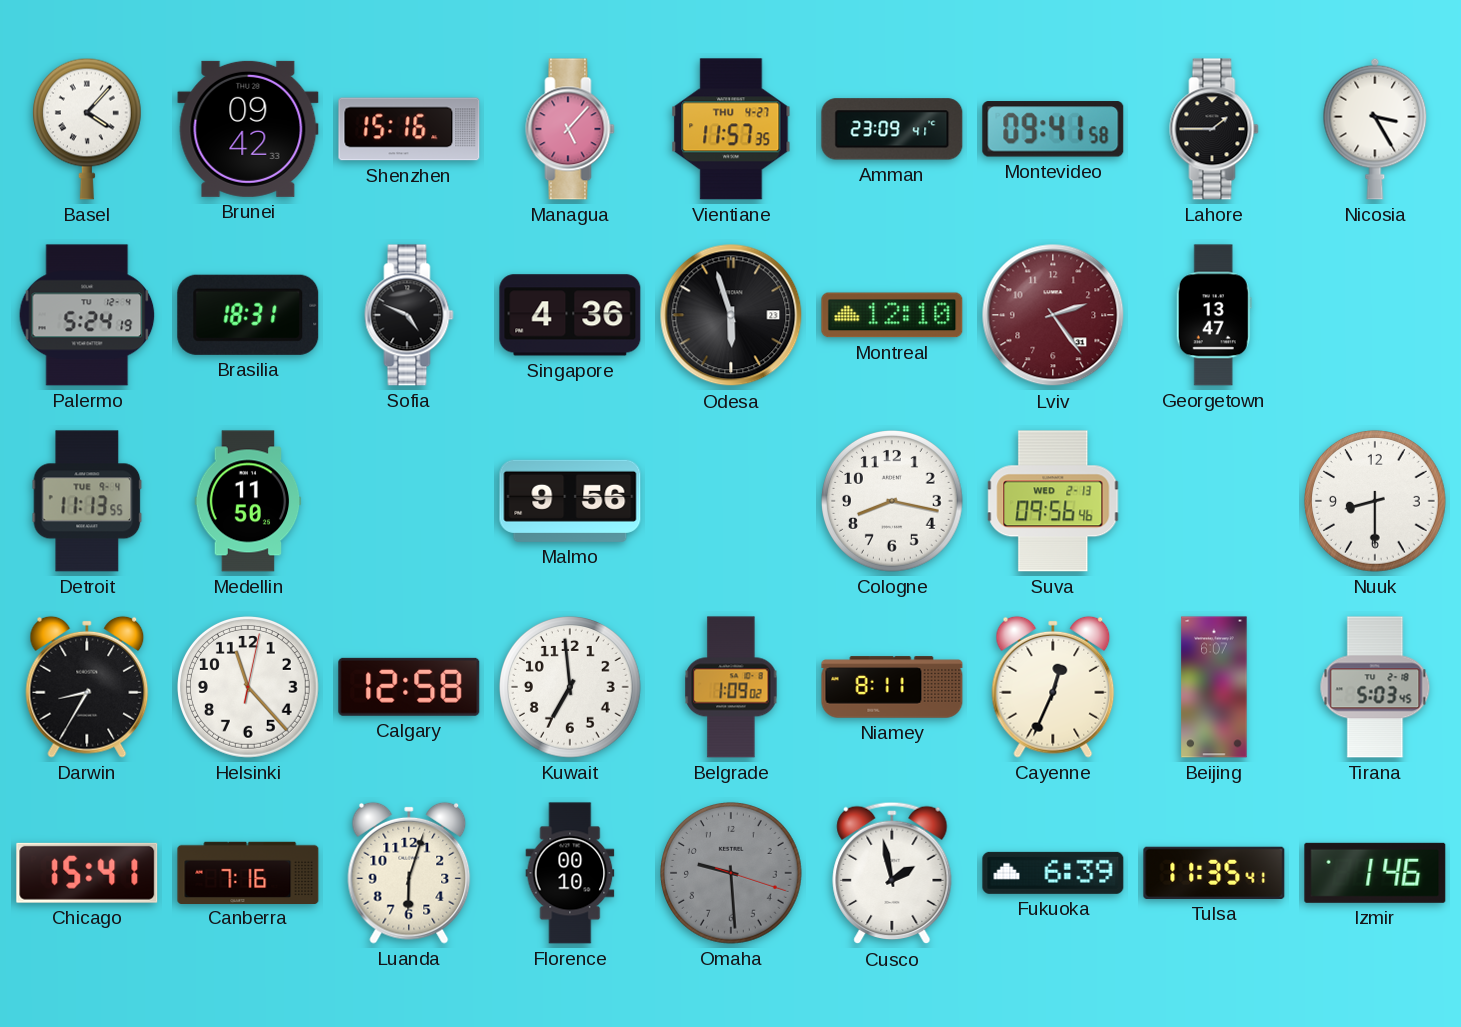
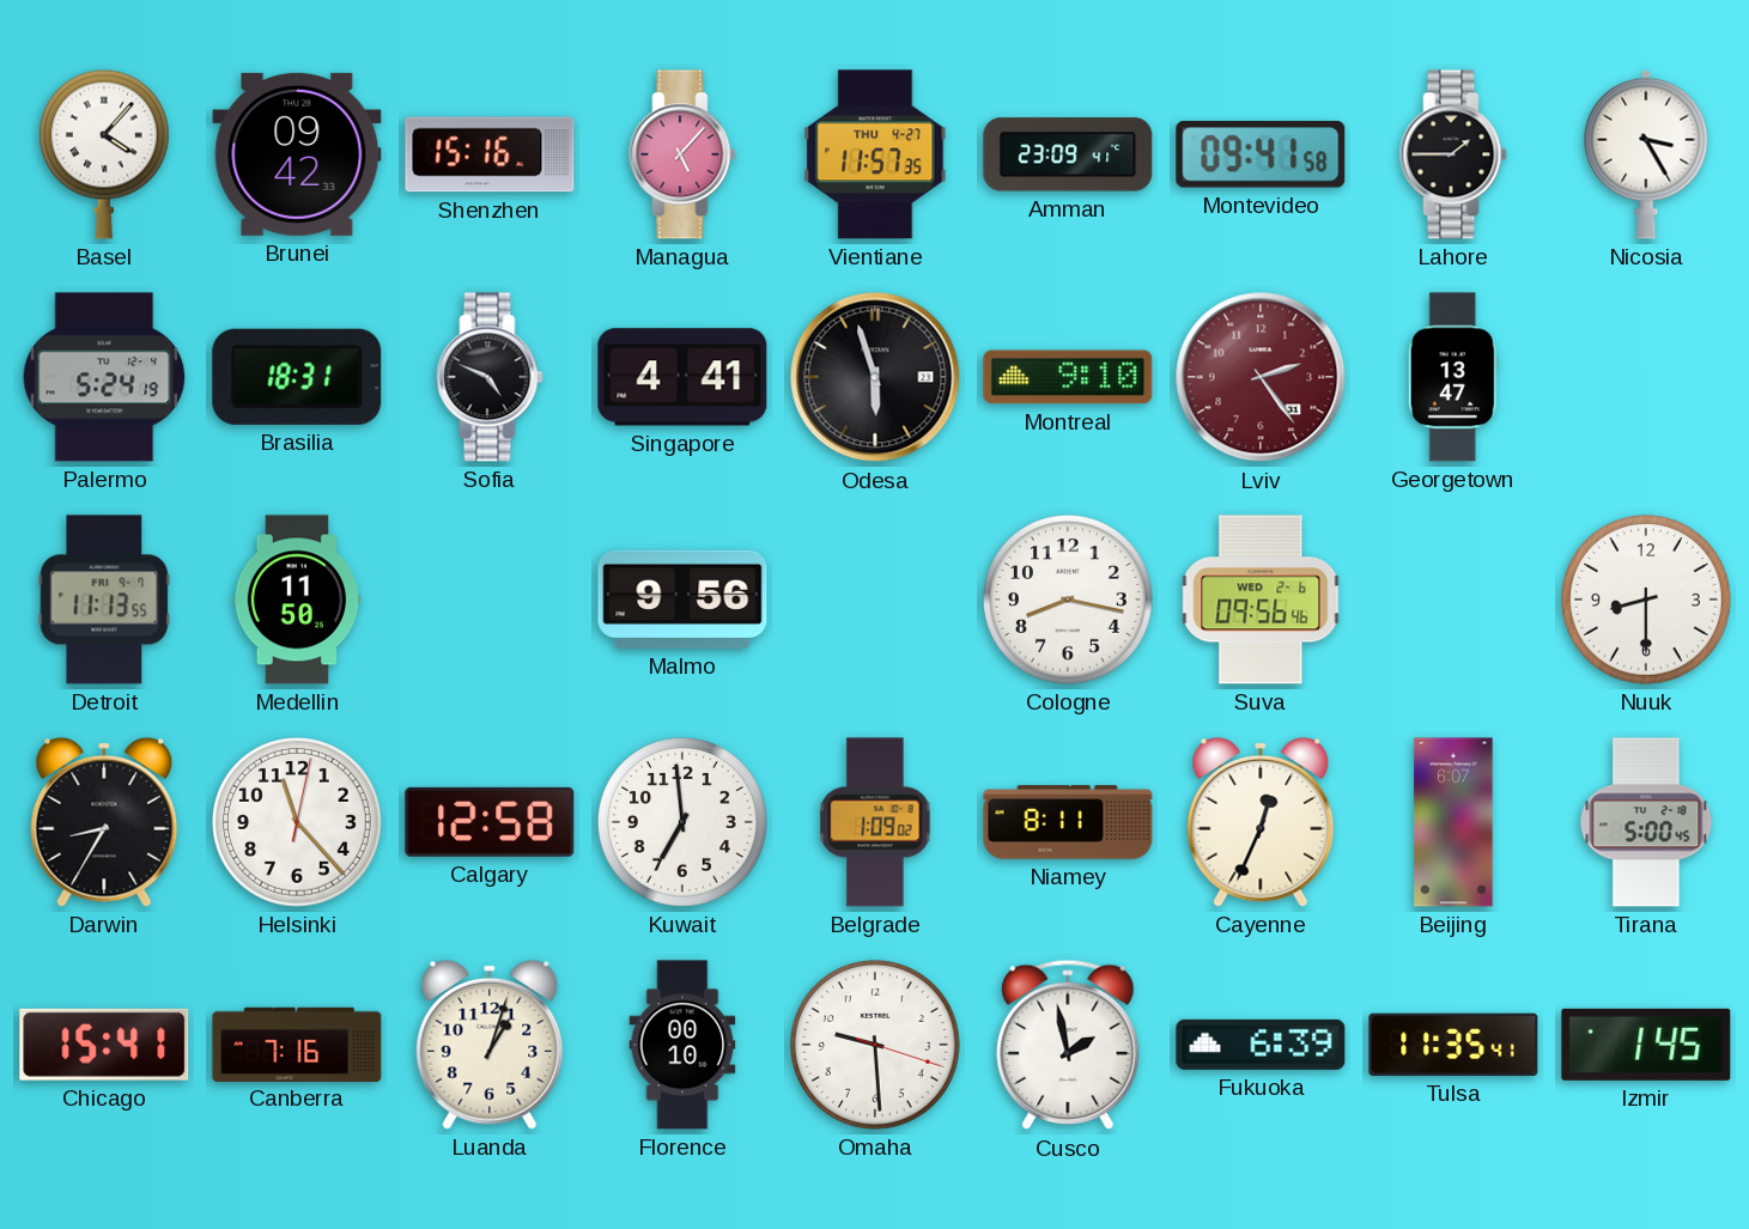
Singapore: 4:36 -> 4:41 (682, 377)
Montreal: 12:10 -> 9:10 (1068, 377)
Detroit date: TUE 9-4 -> FRI 9-7 (104, 600)
Suva date: WED 2-13 -> WED 2-6 (1261, 600)
Tirana: 5:03 -> 5:00 (1646, 822)
Luanda: 6:03 -> 1:03 (490, 1045)
Omaha dial: grey -> white (876, 1046)
Izmir: 1:46 -> 1:45 (1646, 1045)
